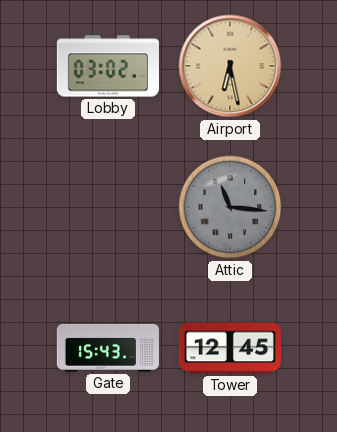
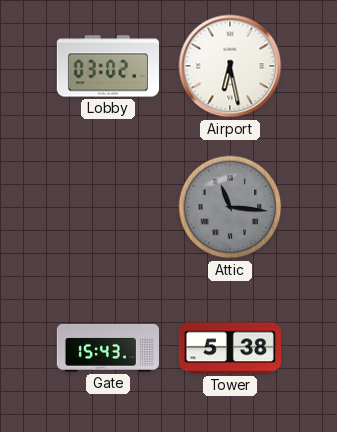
Airport dial: champagne -> white (230, 66)
Tower: 12:45 -> 5:38 (230, 348)
